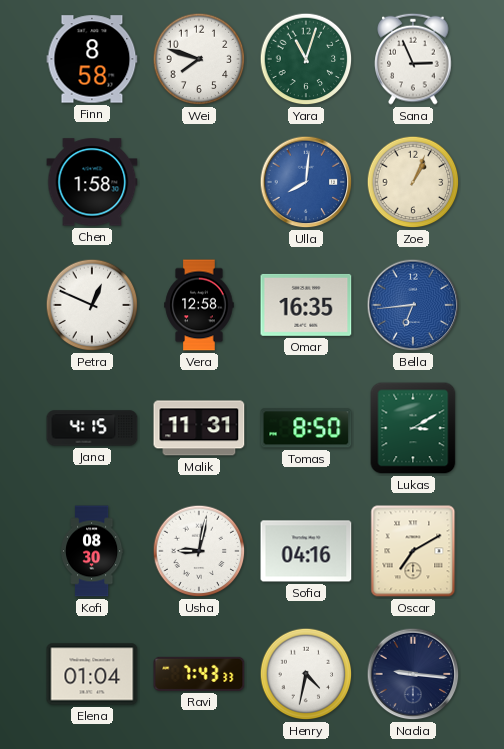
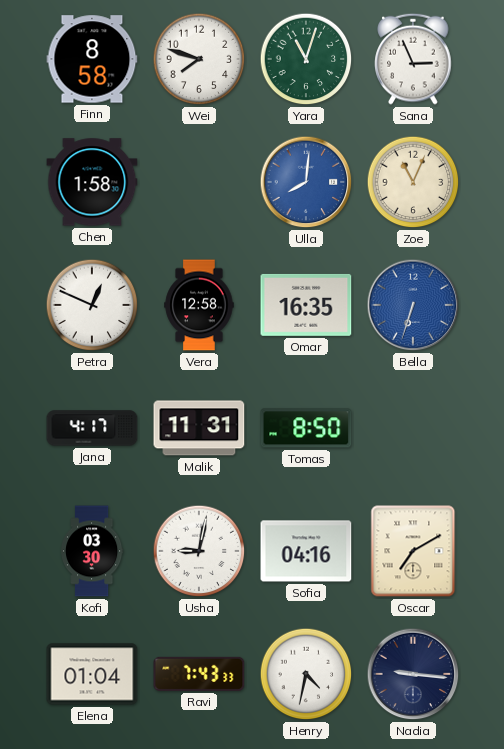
Zoe: 1:04 -> 11:04 (413, 182)
Bella: 6:44 -> 6:33 (413, 305)
Jana: 4:15 -> 4:17 (92, 428)
Lukas: 3:10 -> none (413, 428)
Kofi: 08:30 -> 03:30 (93, 551)
